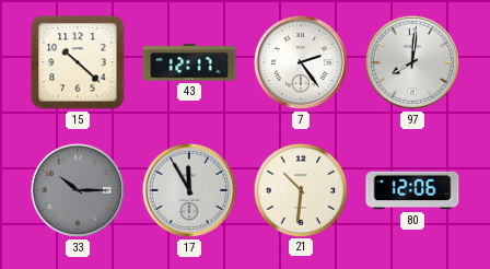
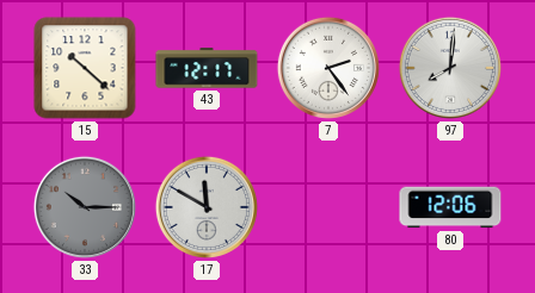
17: 11:55 -> 11:50 (207, 207)
21: 10:31 -> none (300, 189)
